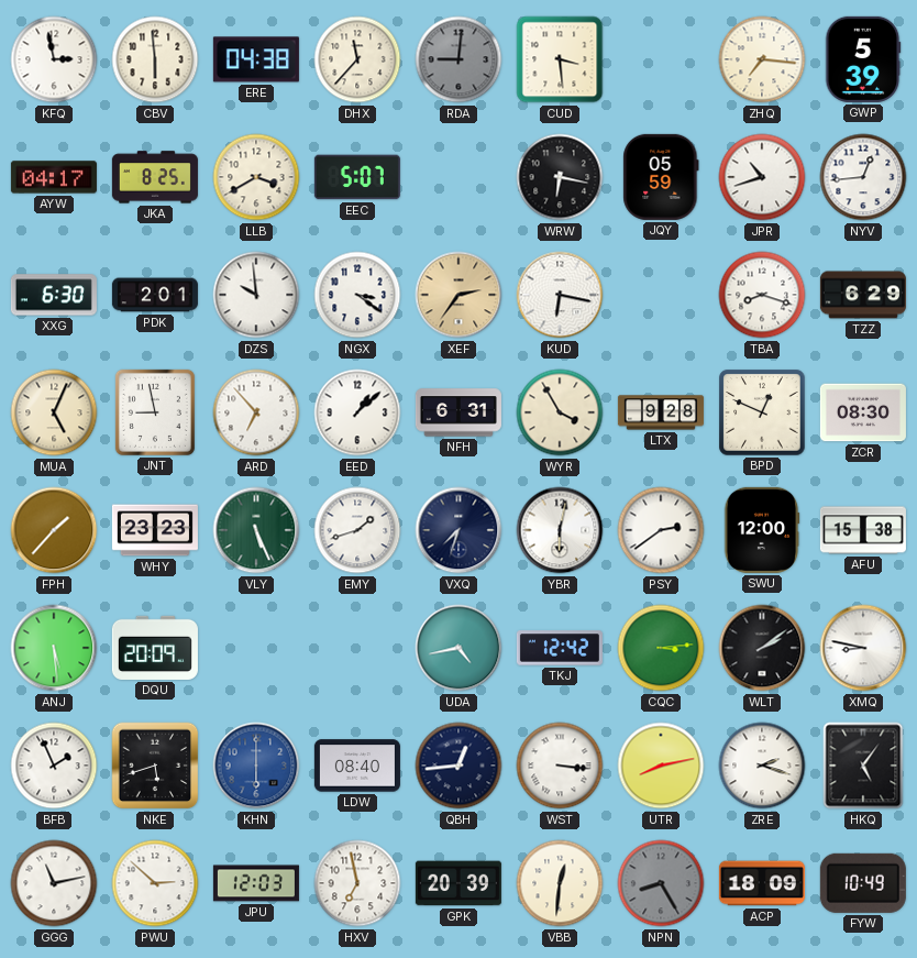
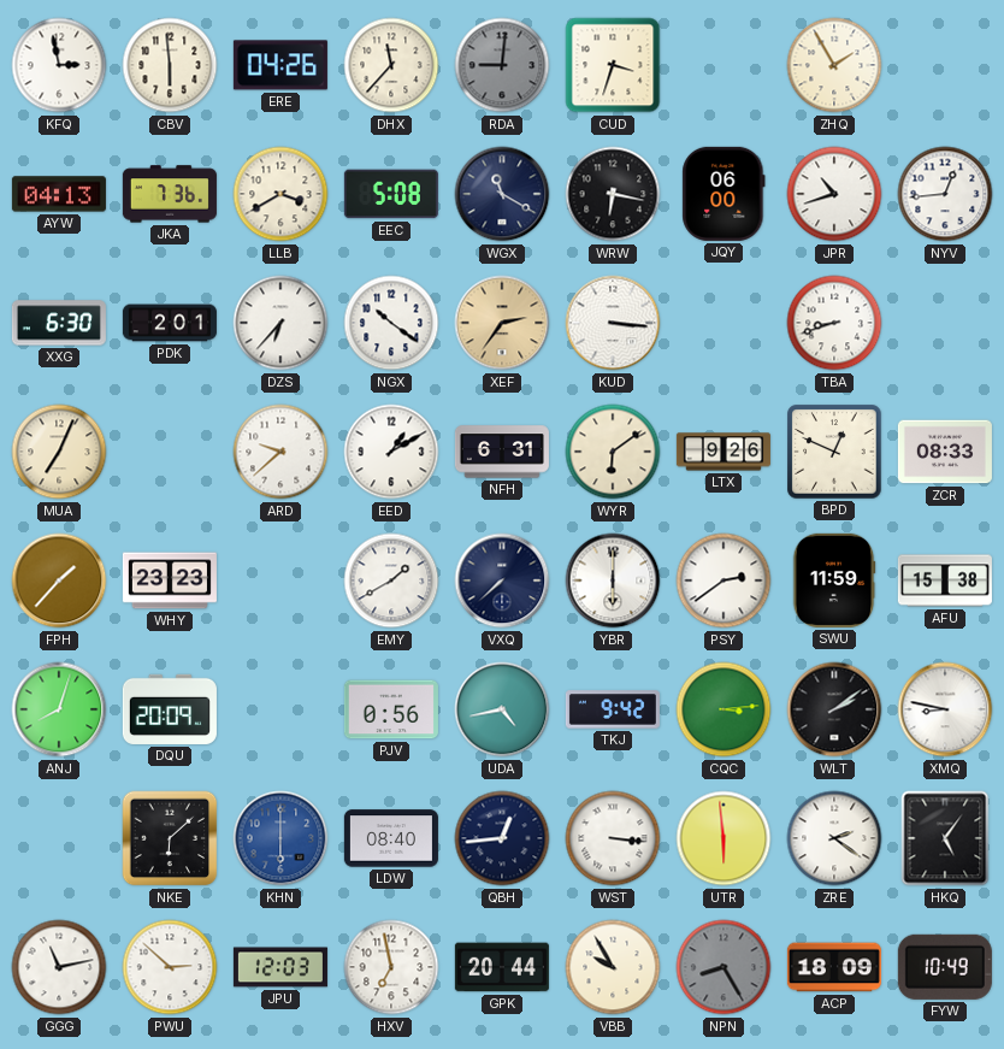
ERE: 04:38 -> 04:26 (280, 65)
CUD: 3:29 -> 3:33 (613, 65)
ZHQ: 7:16 -> 1:55 (834, 65)
GWP: 5:39 -> none (863, 59)
AYW: 04:17 -> 04:13 (59, 194)
JKA: 8:25 -> 7:36 (170, 194)
EEC: 5:07 -> 5:08 (391, 194)
WGX: none -> 11:20 (502, 194)
JQY: 05:59 -> 06:00 (724, 194)
DZS: 9:59 -> 6:37 (280, 323)
NGX: 3:21 -> 10:21 (391, 323)
KUD: 6:17 -> 3:16 (613, 323)
TBA: 8:18 -> 8:42 (834, 323)
TZZ: 6:29 -> none (863, 295)
MUA: 5:04 -> 7:04 (59, 452)
JNT: 8:58 -> none (155, 412)
ARD: 6:53 -> 9:38 (280, 452)
EED: 1:08 -> 1:10 (391, 452)
WYR: 3:55 -> 6:09 (613, 452)
LTX: 9:28 -> 9:26 (724, 452)
ZCR: 08:30 -> 08:33 (945, 452)
VLY: 5:26 -> none (256, 530)
EMY: 1:42 -> 1:40 (391, 581)
VXQ: 7:33 -> 7:38 (502, 581)
YBR: 6:02 -> 6:00 (613, 581)
SWU: 12:00 -> 11:59 (834, 581)
ANJ: 5:29 -> 8:03 (59, 709)
PJV: none -> 0:56 (391, 709)
TKJ: 12:42 -> 9:42 (613, 709)
BFB: 1:56 -> none (54, 766)
NKE: 5:42 -> 6:08 (170, 838)
UTR: 8:13 -> 5:59 (724, 838)
ZRE: 2:18 -> 2:21 (834, 838)
GPK: 20:39 -> 20:44 (502, 967)
VBB: 12:31 -> 9:55 (613, 967)
